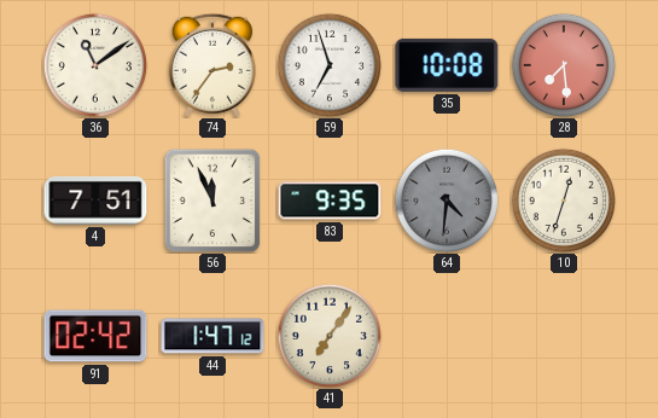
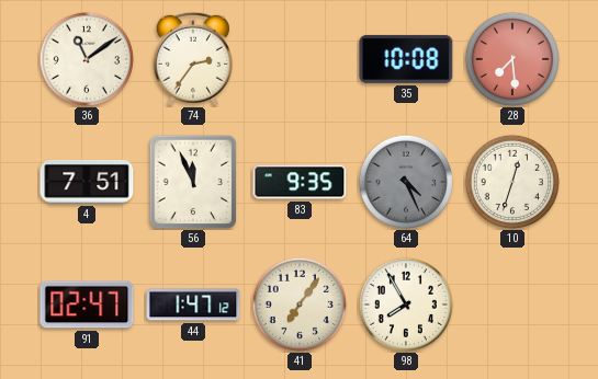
59: 6:57 -> none (330, 65)
64: 4:31 -> 4:26 (406, 182)
91: 02:42 -> 02:47 (87, 305)
98: none -> 7:55 (406, 305)
